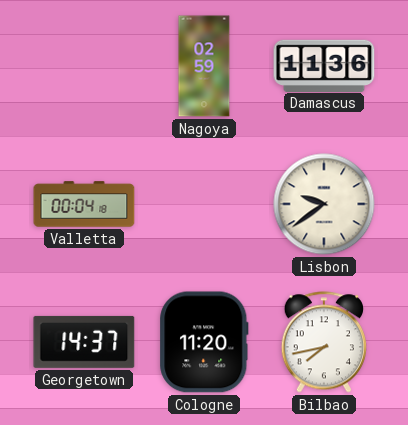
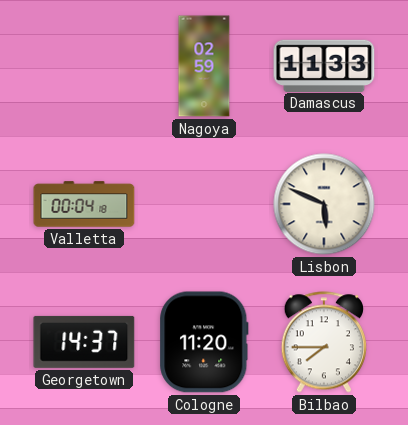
Damascus: 11:36 -> 11:33 (324, 65)
Lisbon: 9:39 -> 5:49 (324, 204)
Bilbao: 7:43 -> 7:45 (323, 342)
